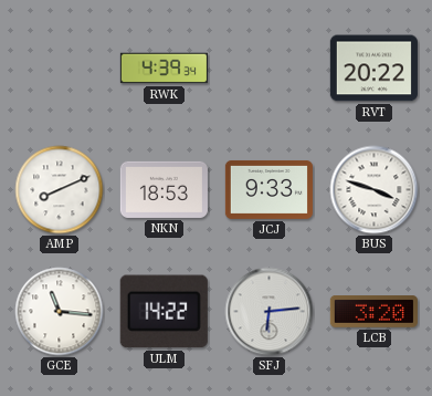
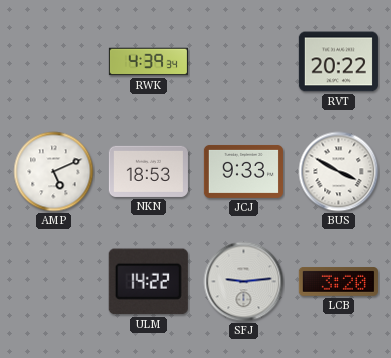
AMP: 8:11 -> 5:11 (54, 172)
BUS: 3:48 -> 3:50 (339, 172)
GCE: 11:16 -> none (60, 312)
SFJ: 6:14 -> 9:14 (244, 282)
